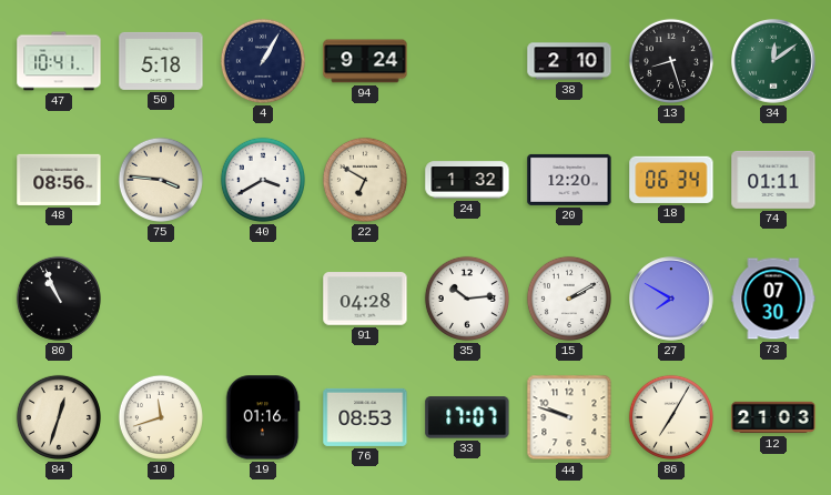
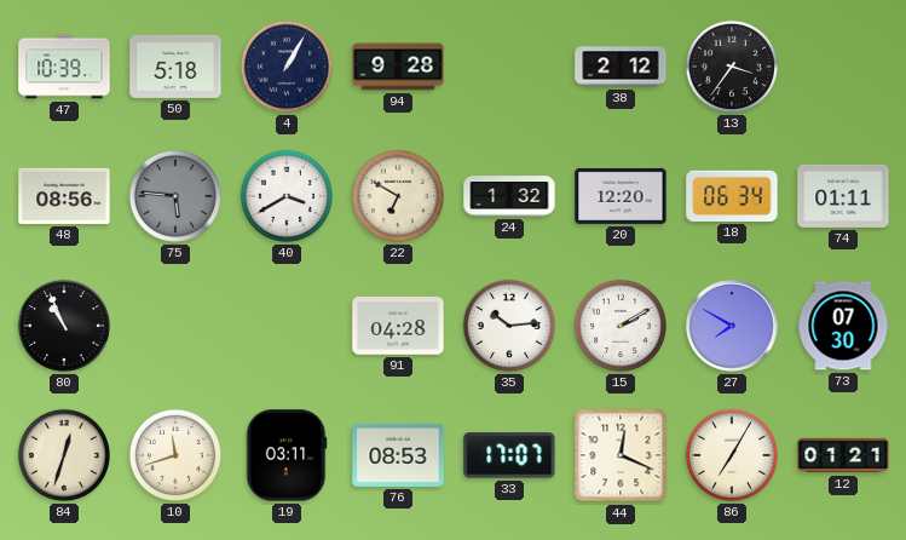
47: 10:41 -> 10:39 (64, 67)
94: 9:24 -> 9:28 (398, 67)
38: 2:10 -> 2:12 (621, 67)
13: 8:27 -> 3:36 (732, 67)
34: 12:09 -> none (773, 61)
75: 3:46 -> 5:46 (175, 196)
75 dial: cream -> grey (175, 196)
19: 01:16 -> 03:11 (287, 455)
44: 9:48 -> 12:19 (621, 455)
12: 21:03 -> 01:21 (843, 455)
